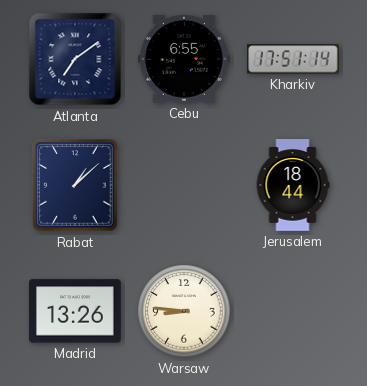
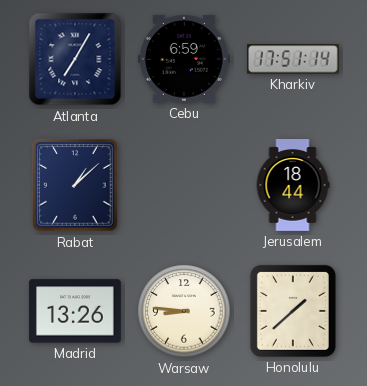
Atlanta: 7:09 -> 7:05 (75, 59)
Cebu: 6:55 -> 6:59 (184, 59)
Honolulu: none -> 1:38 (293, 311)
